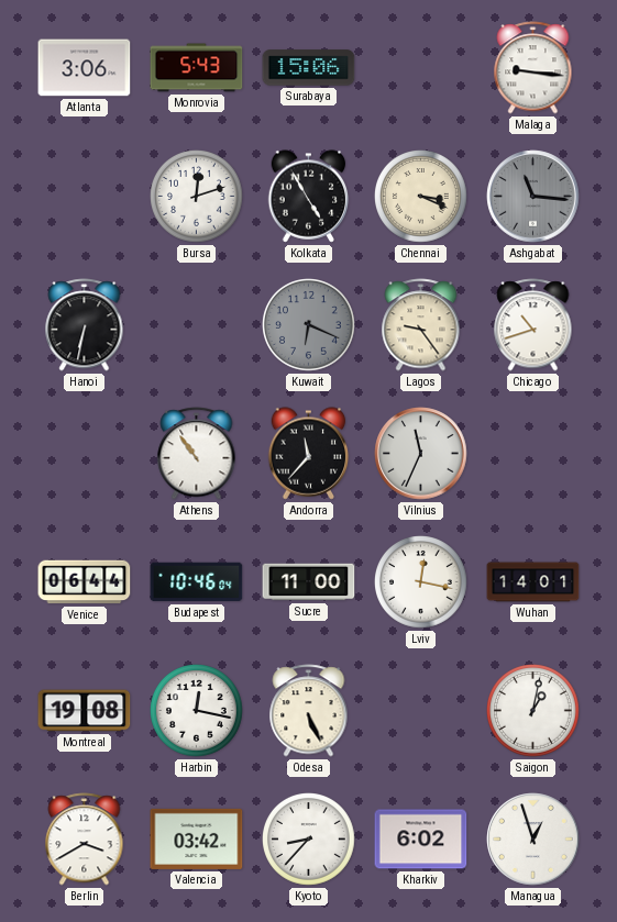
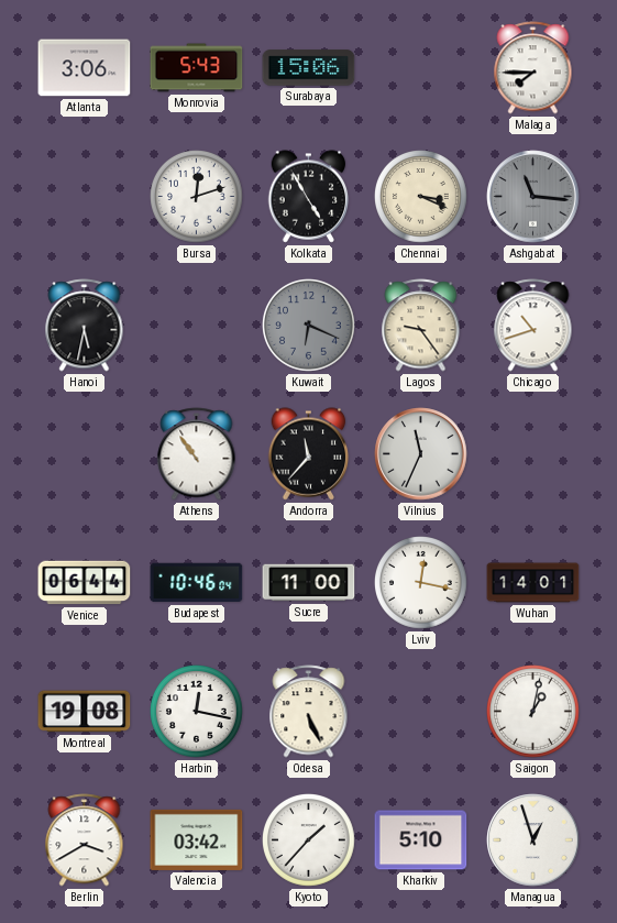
Malaga: 9:16 -> 7:45 (533, 68)
Hanoi: 6:32 -> 5:32 (85, 326)
Kyoto: 8:37 -> 1:37 (309, 840)
Kharkiv: 6:02 -> 5:10 (421, 840)
